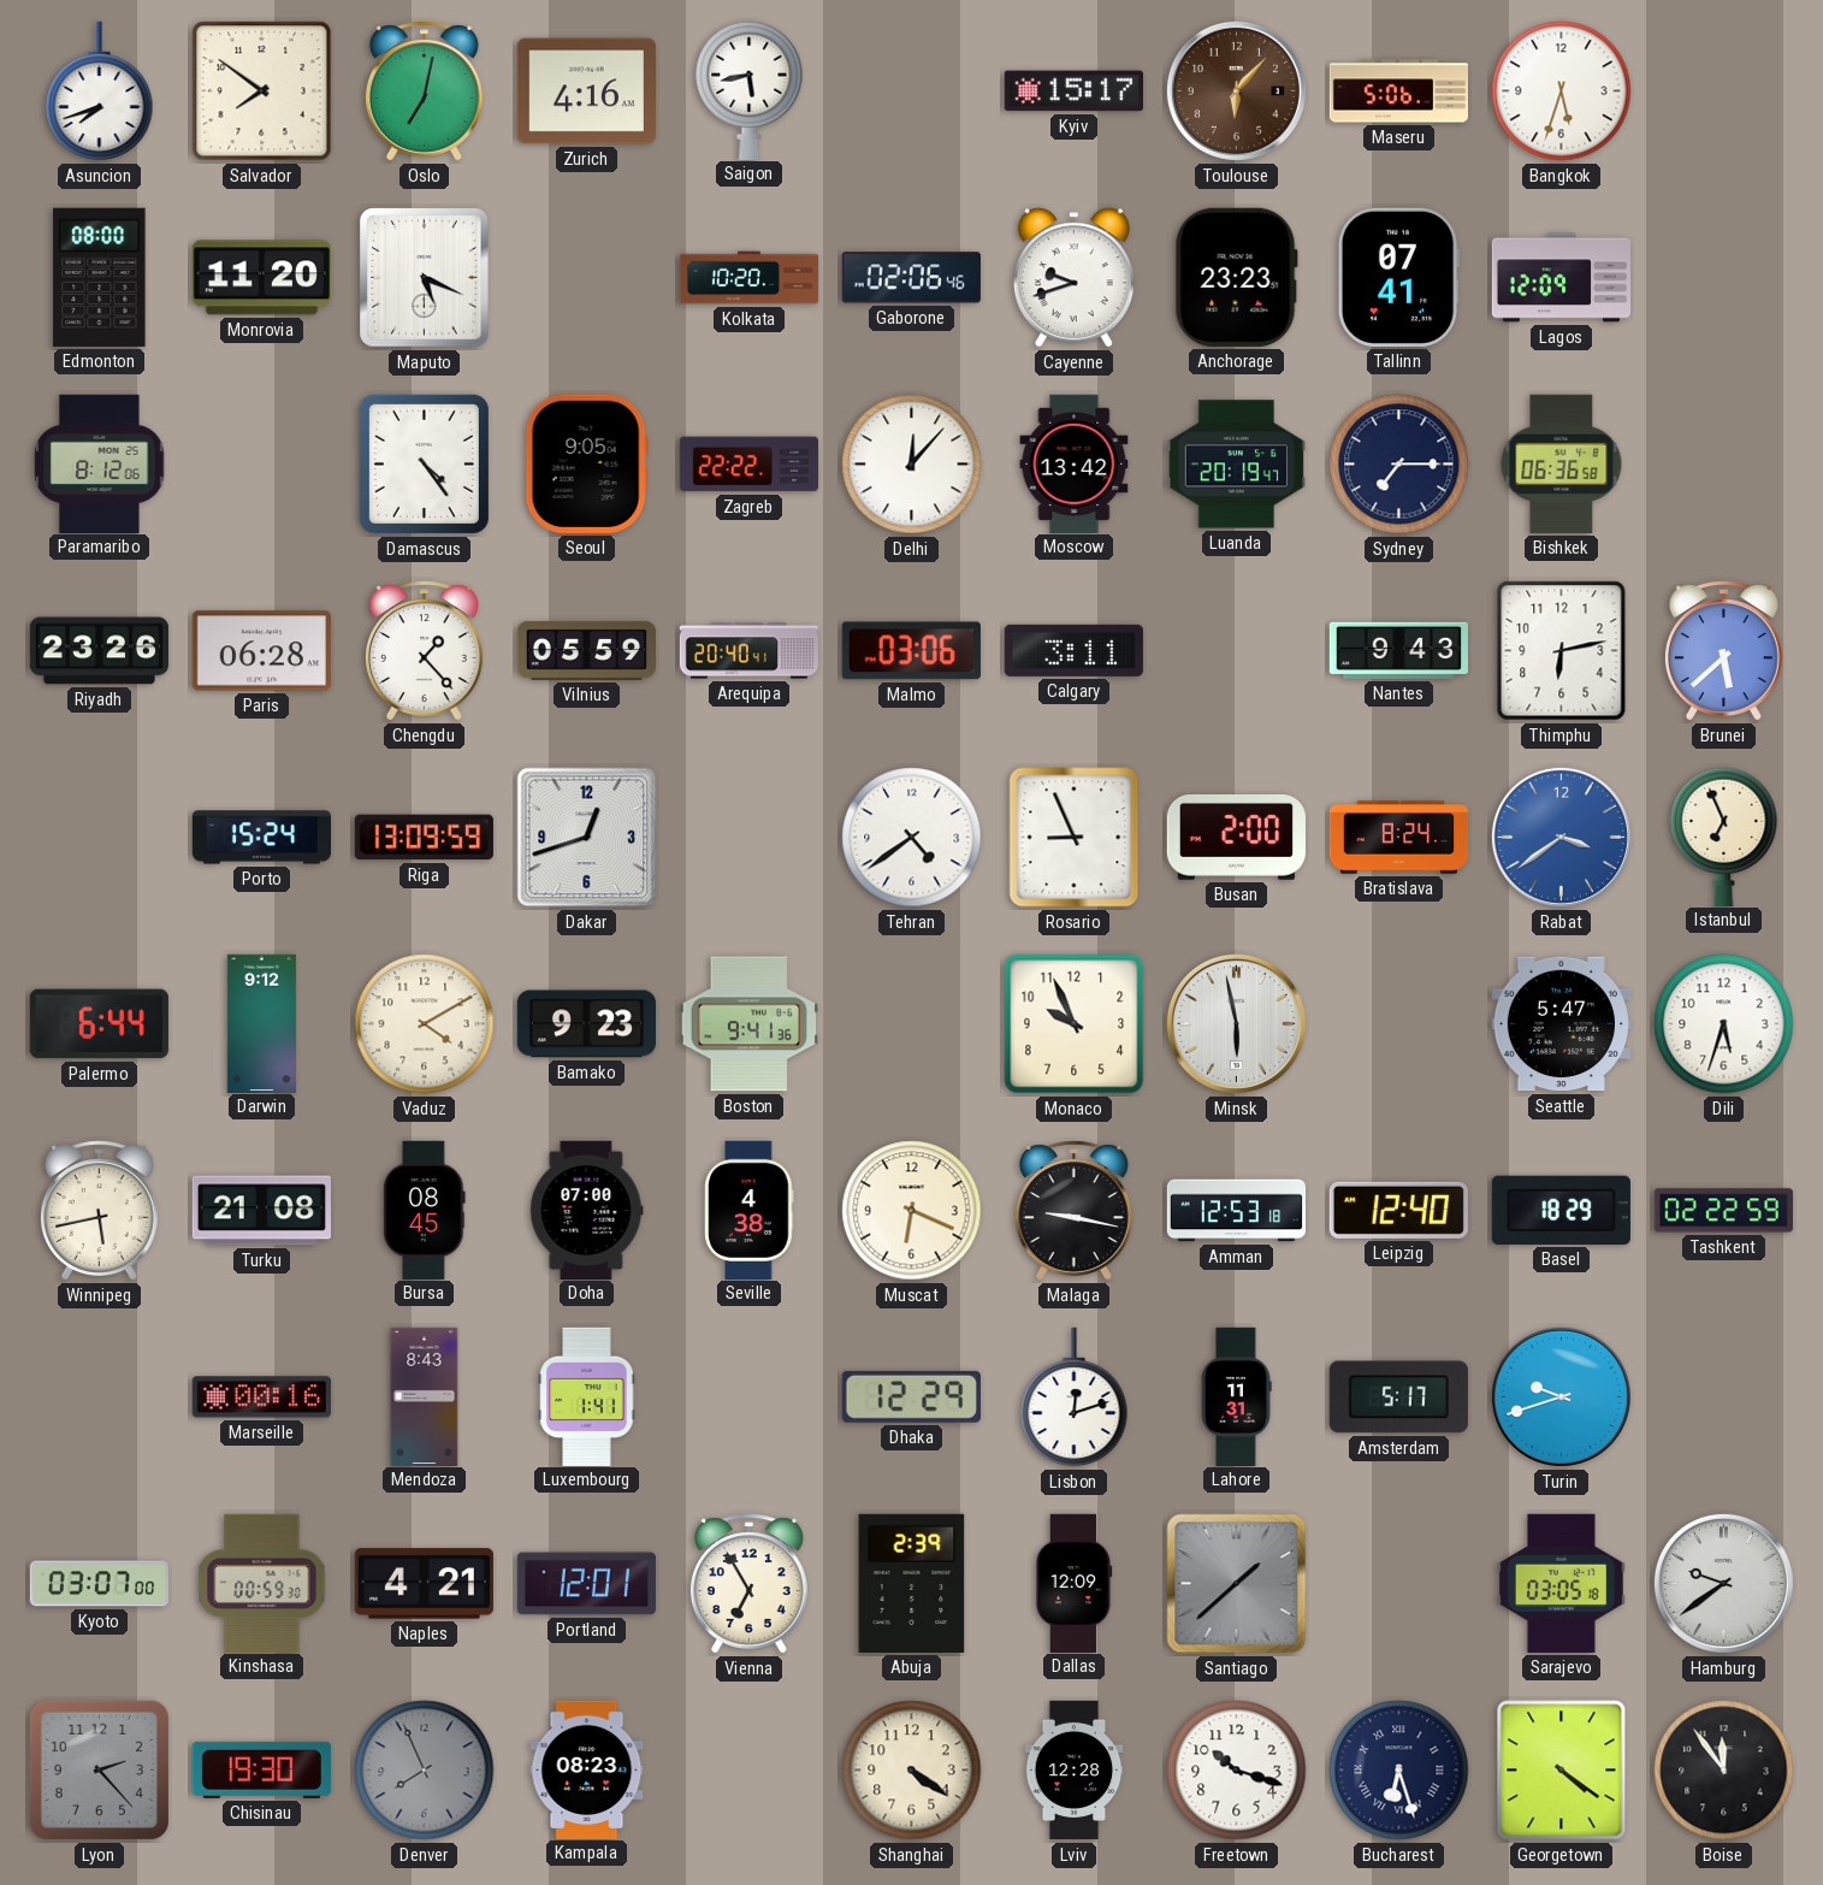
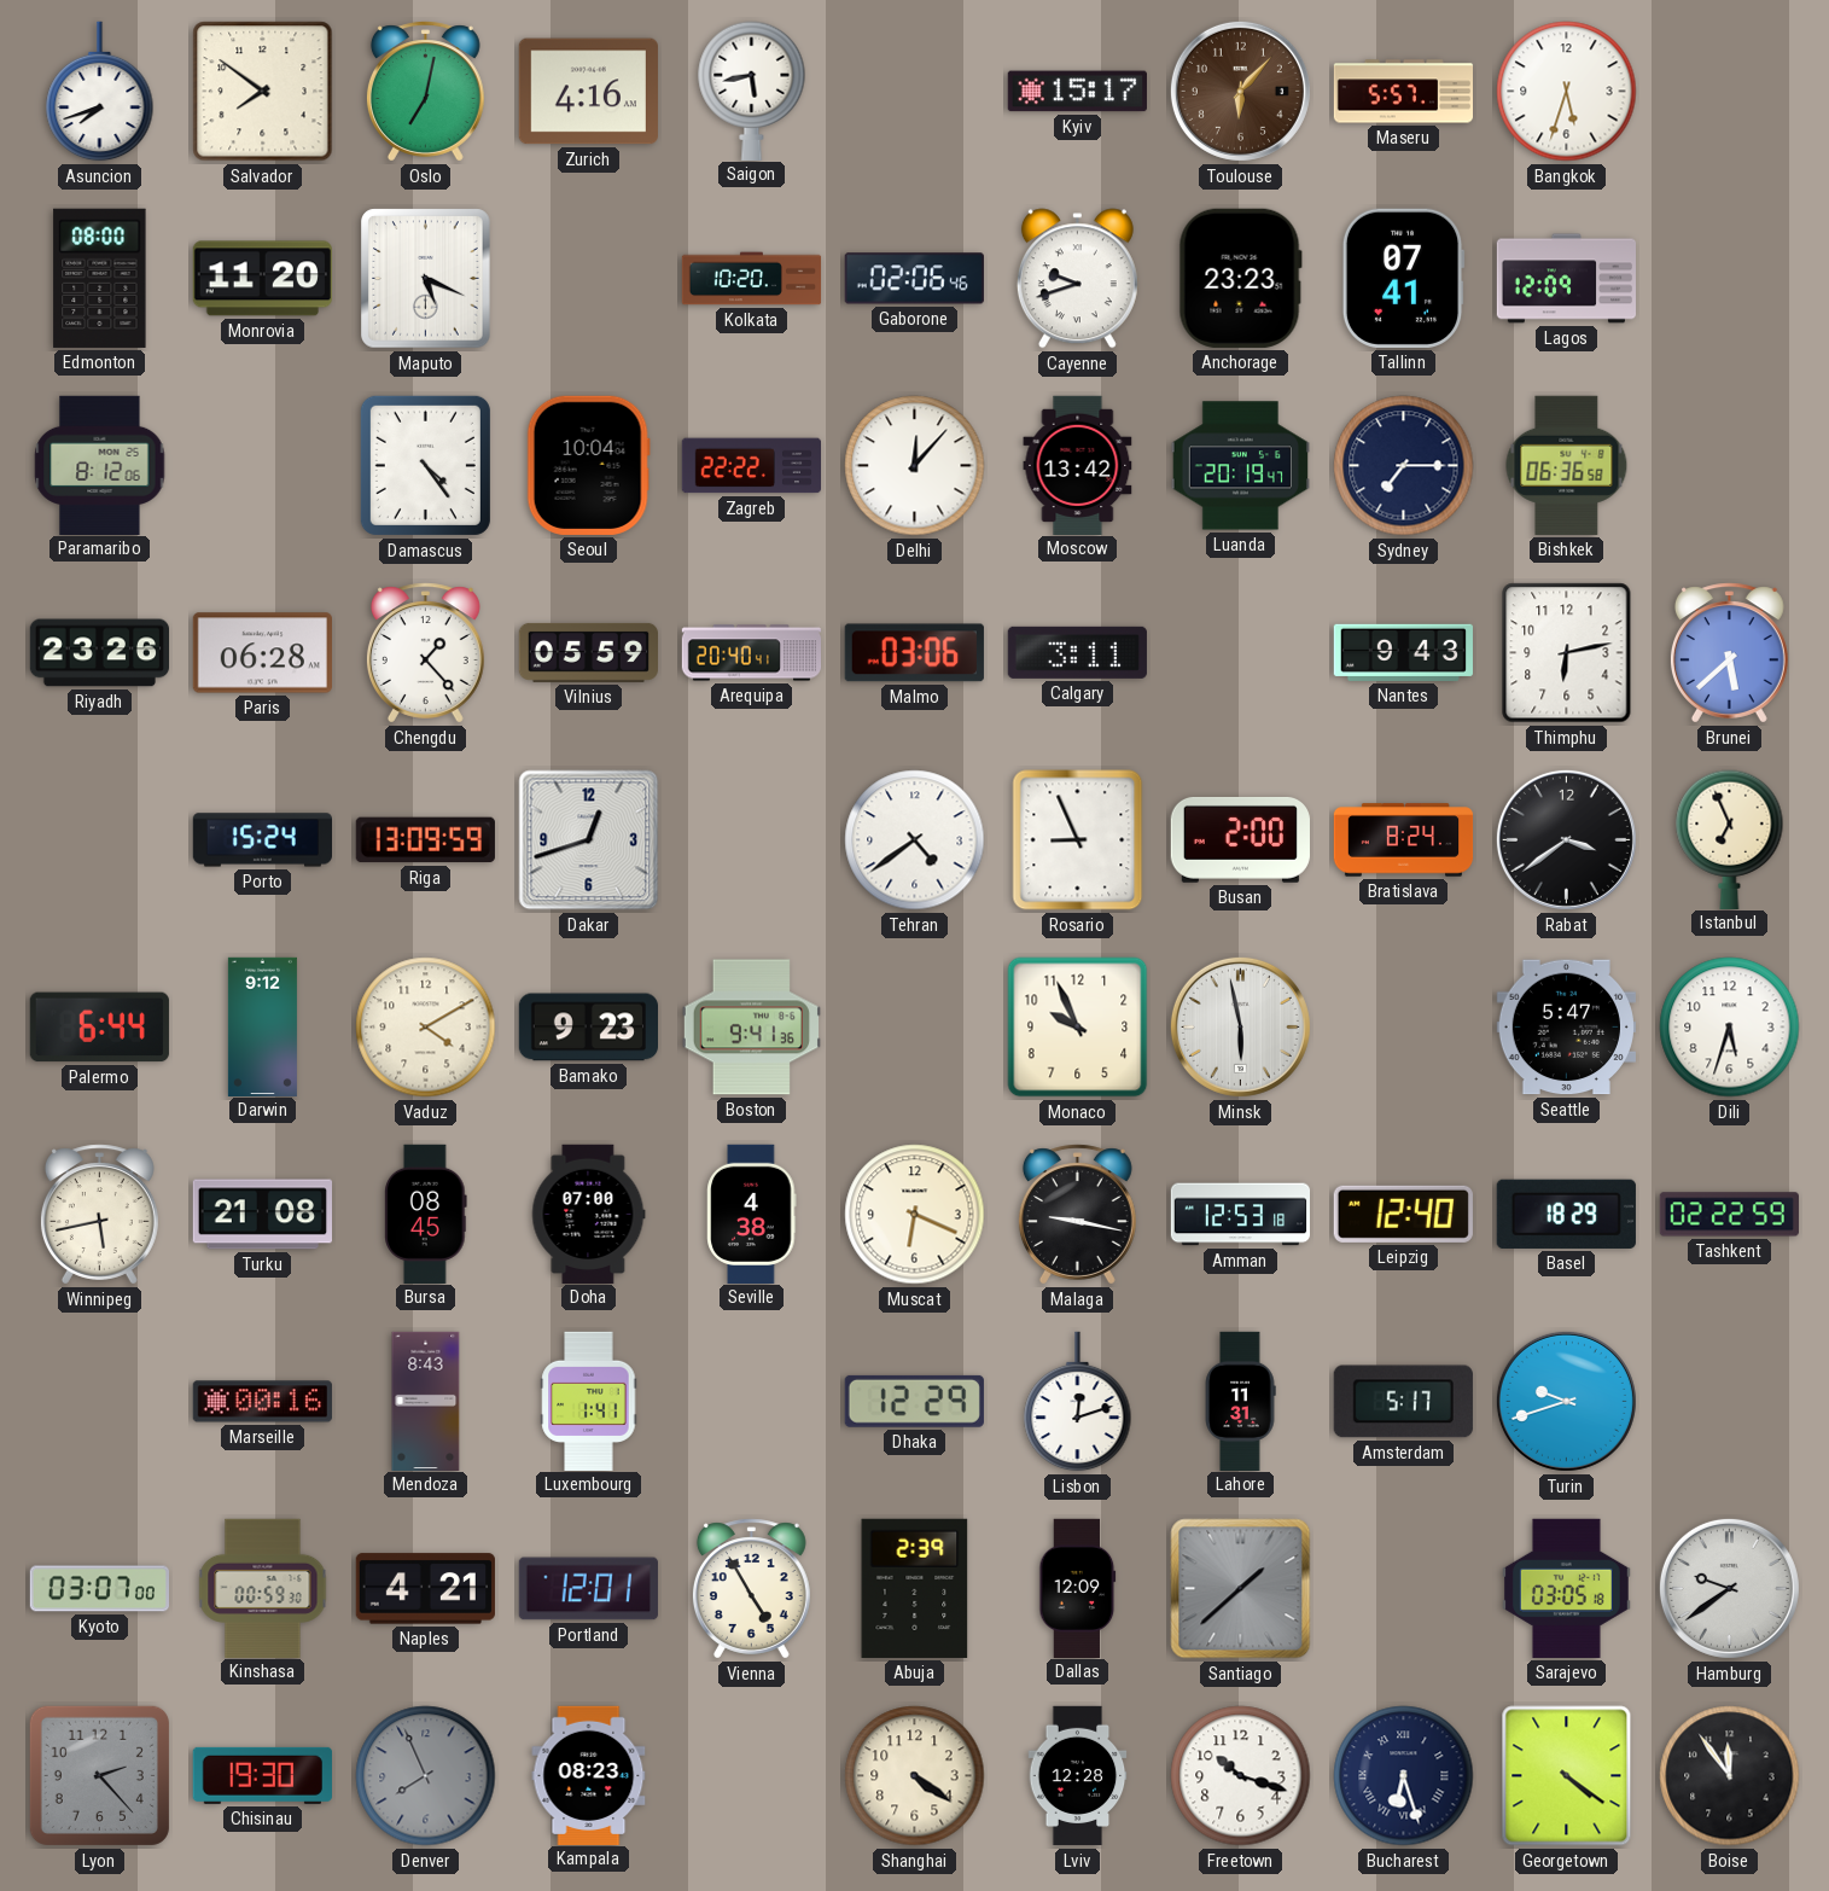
Maseru: 5:06 -> 5:57 (1404, 92)
Seoul: 9:05 -> 10:04 (588, 465)
Rabat dial: blue -> black (1566, 839)
Vienna: 6:55 -> 4:55 (751, 1589)
